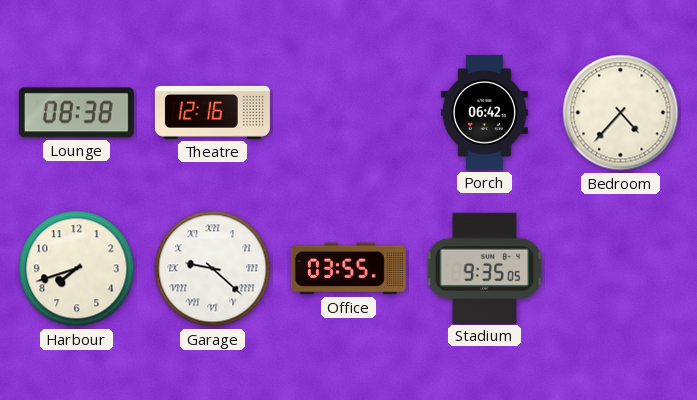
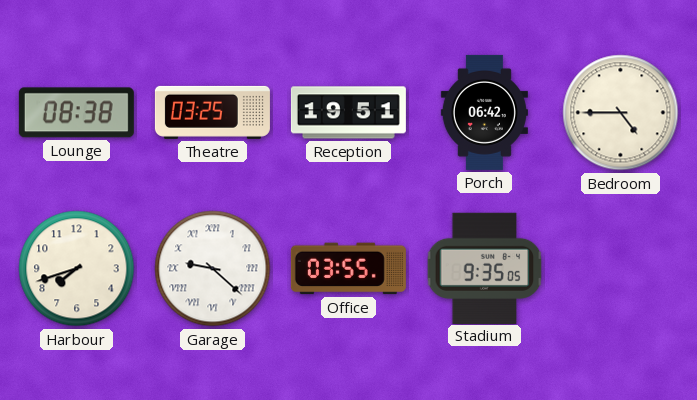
Theatre: 12:16 -> 03:25 (212, 112)
Reception: none -> 19:51 (348, 113)
Bedroom: 4:37 -> 4:45 (621, 113)
